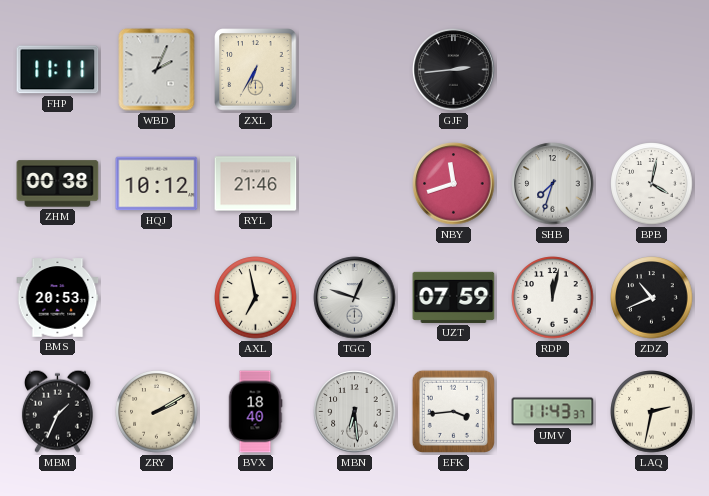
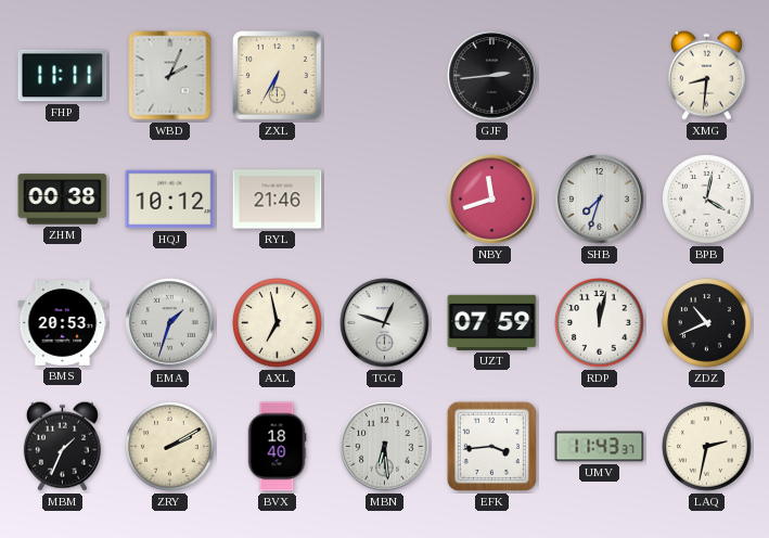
XMG: none -> 8:31 (706, 75)
EMA: none -> 1:33 (170, 323)
